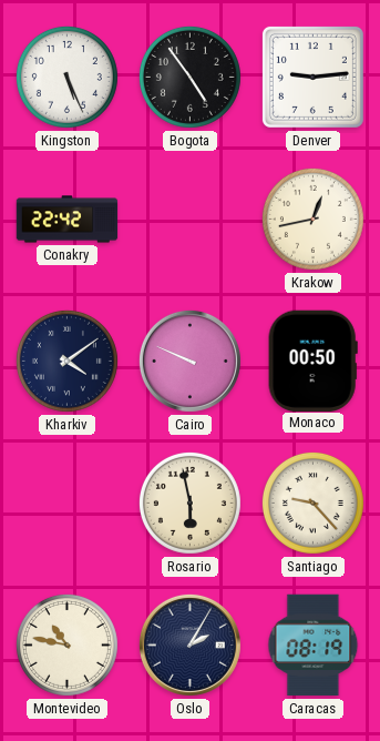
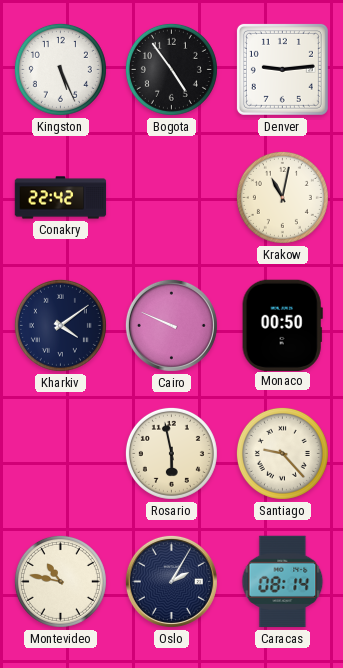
Krakow: 12:43 -> 11:02 (282, 197)
Caracas: 08:19 -> 08:14 (283, 582)
